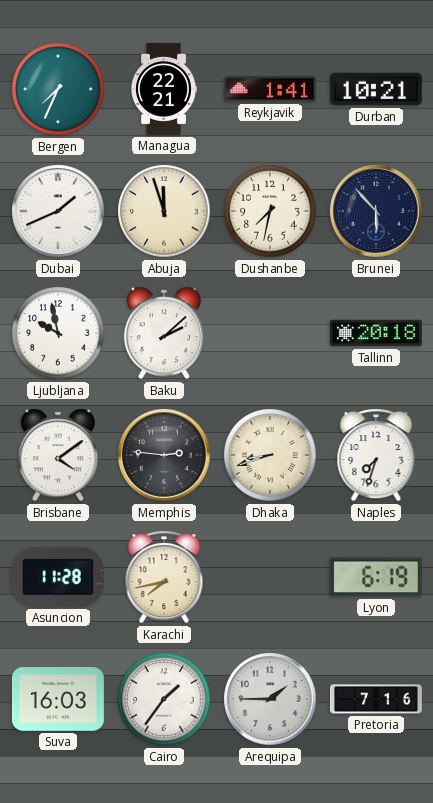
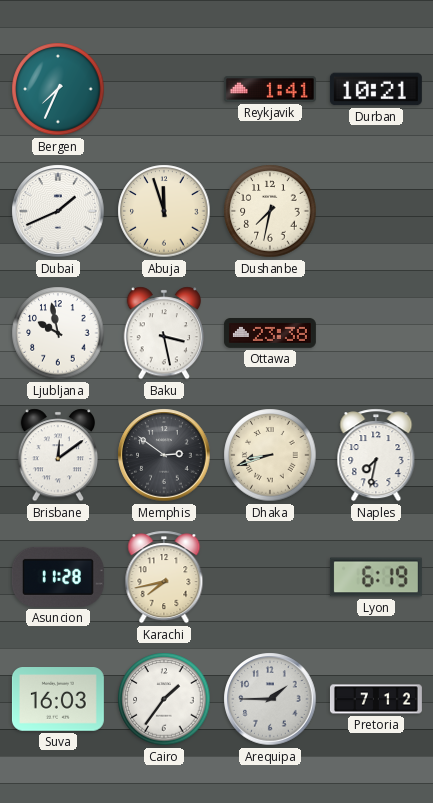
Managua: 22:21 -> none (164, 89)
Brunei: 5:53 -> none (376, 211)
Baku: 2:08 -> 3:28 (163, 333)
Ottawa: none -> 23:38 (270, 334)
Tallinn: 20:18 -> none (376, 333)
Brisbane: 4:09 -> 12:09 (57, 455)
Memphis: 2:46 -> 2:51 (164, 455)
Naples: 7:33 -> 7:32 (376, 455)
Pretoria: 7:16 -> 7:12 (376, 699)
